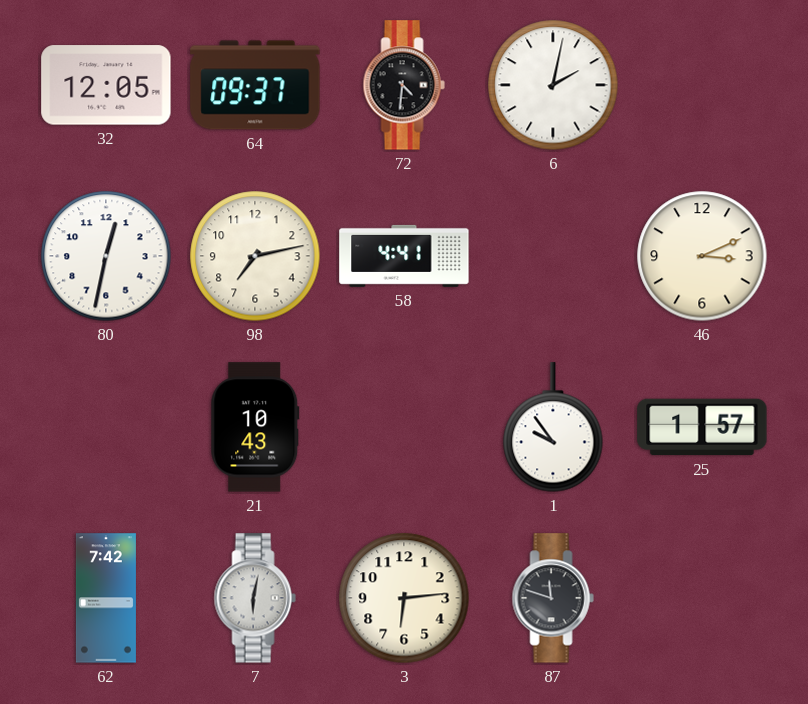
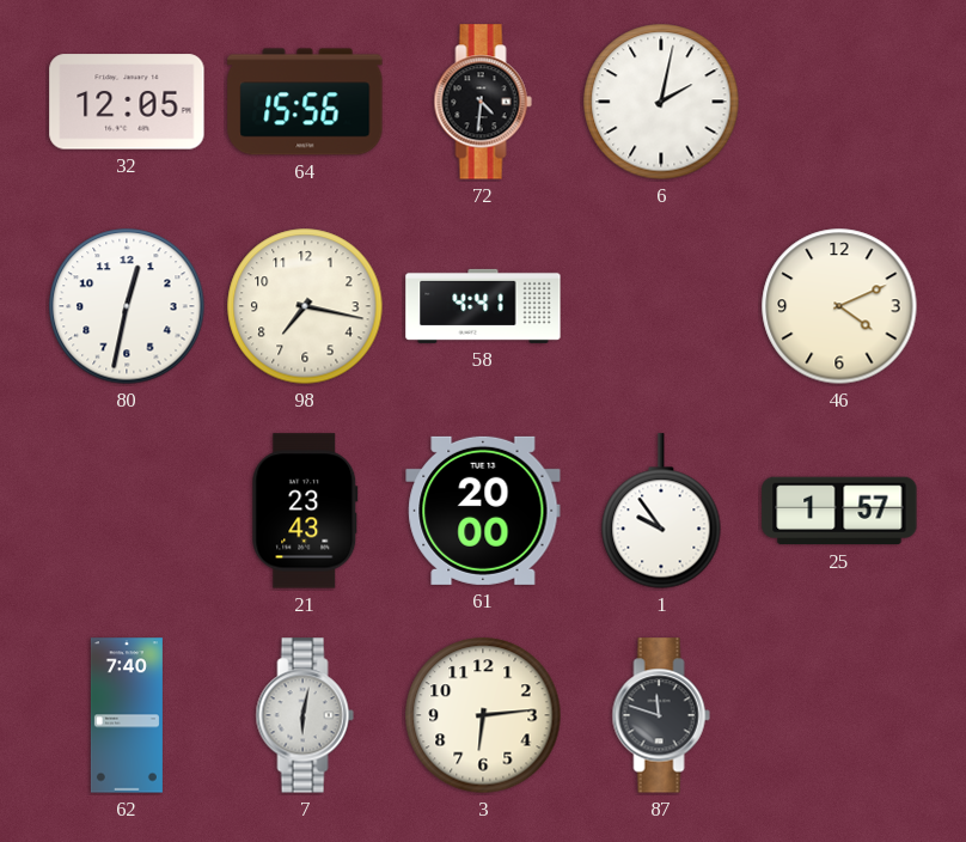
64: 09:37 -> 15:56 (305, 102)
98: 7:13 -> 7:17 (305, 306)
46: 3:11 -> 4:11 (839, 306)
21: 10:43 -> 23:43 (305, 511)
61: none -> 20:00 (483, 511)
62: 7:42 -> 7:40 (127, 715)
